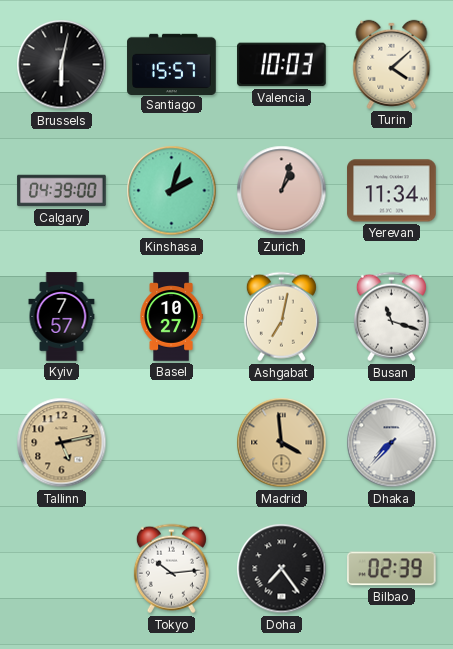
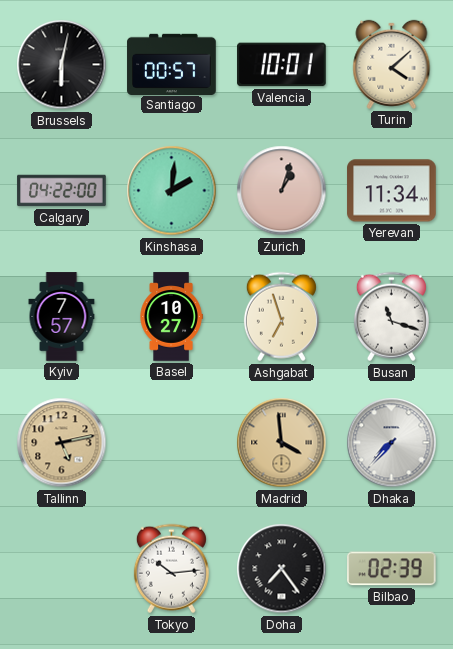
Santiago: 15:57 -> 00:57 (172, 64)
Valencia: 10:03 -> 10:01 (282, 65)
Calgary: 04:39 -> 04:22 (62, 191)
Kinshasa: 2:03 -> 2:01 (172, 191)
Ashgabat: 7:02 -> 6:57 (281, 317)
